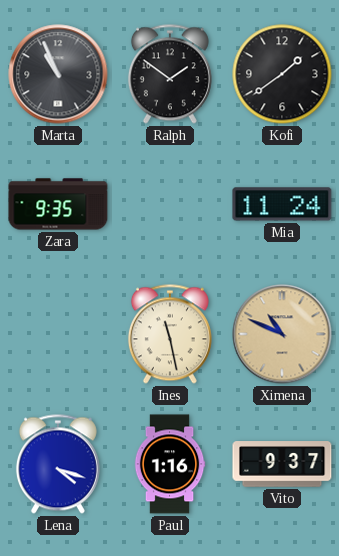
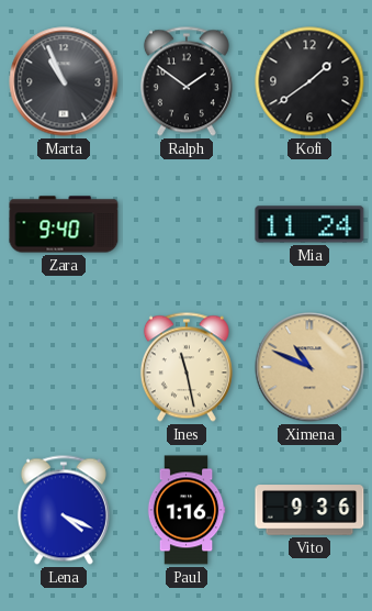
Zara: 9:35 -> 9:40 (64, 224)
Lena: 4:18 -> 4:19 (64, 510)
Vito: 9:37 -> 9:36 (309, 510)
